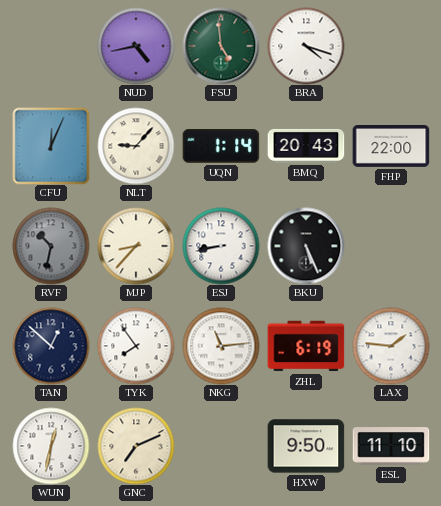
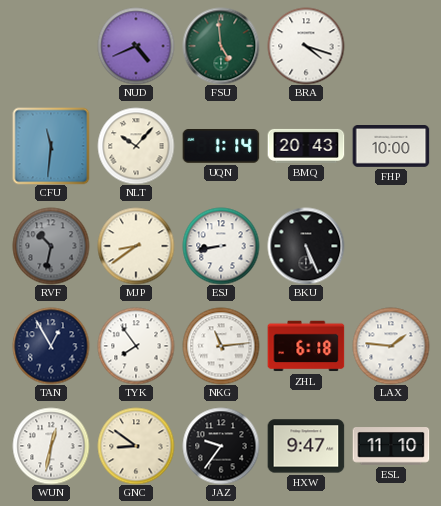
NUD: 4:43 -> 4:41 (136, 46)
CFU: 12:04 -> 11:31 (51, 146)
NLT: 9:07 -> 10:07 (136, 146)
FHP: 22:00 -> 10:00 (391, 147)
MJP: 8:37 -> 8:39 (136, 246)
TAN: 12:52 -> 12:55 (51, 346)
ZHL: 6:19 -> 6:18 (306, 346)
GNC: 7:11 -> 8:51 (136, 446)
JAZ: none -> 9:36 (221, 446)
HXW: 9:50 -> 9:47 (306, 446)
